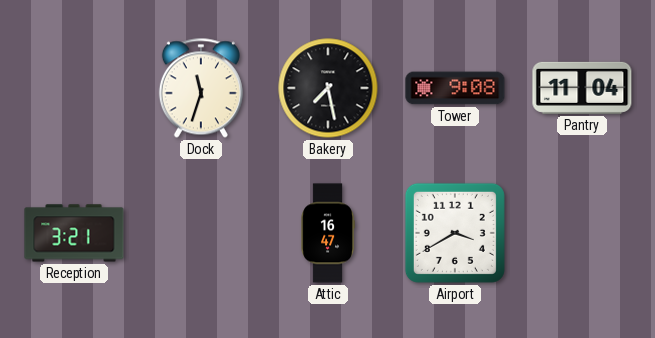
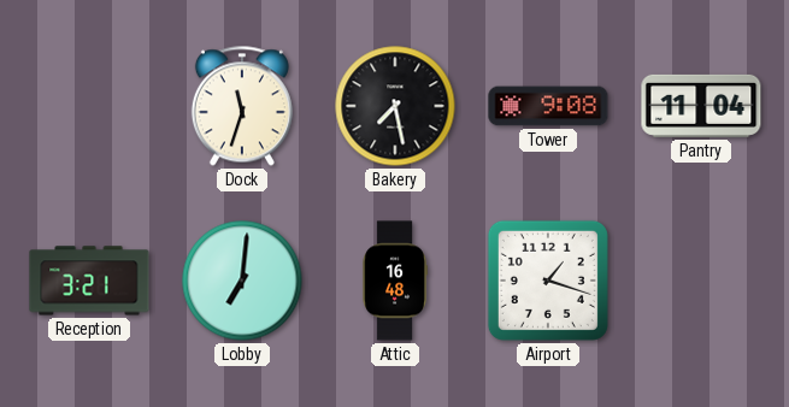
Lobby: none -> 7:01 (242, 281)
Attic: 16:47 -> 16:48 (395, 281)
Airport: 3:40 -> 1:18 (548, 281)
